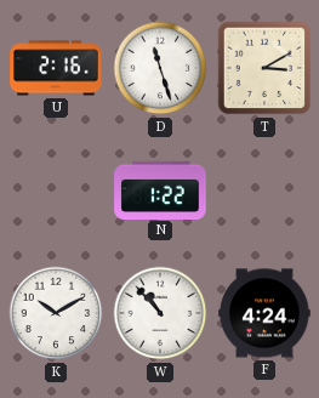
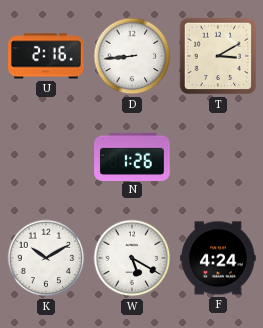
D: 11:27 -> 8:44 (132, 56)
N: 1:22 -> 1:26 (132, 156)
W: 10:53 -> 5:20 (132, 258)
